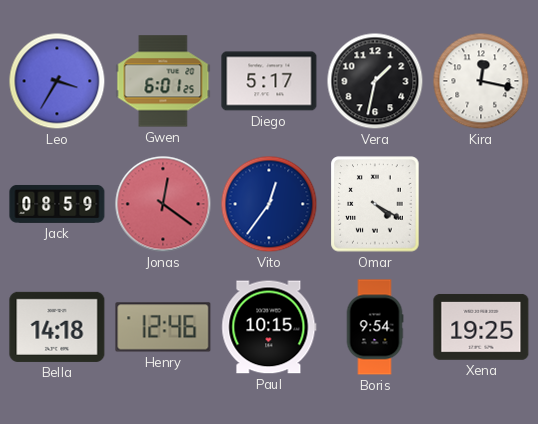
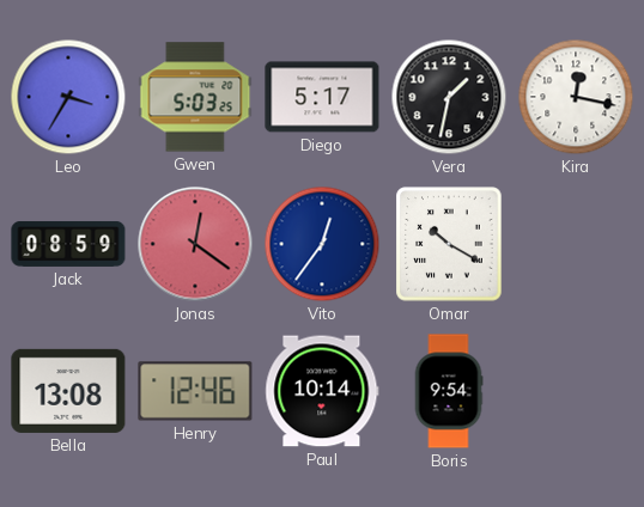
Gwen: 6:01 -> 5:03 (195, 97)
Omar: 4:20 -> 10:20 (449, 244)
Bella: 14:18 -> 13:08 (68, 391)
Paul: 10:15 -> 10:14 (322, 391)
Xena: 19:25 -> none (481, 327)
